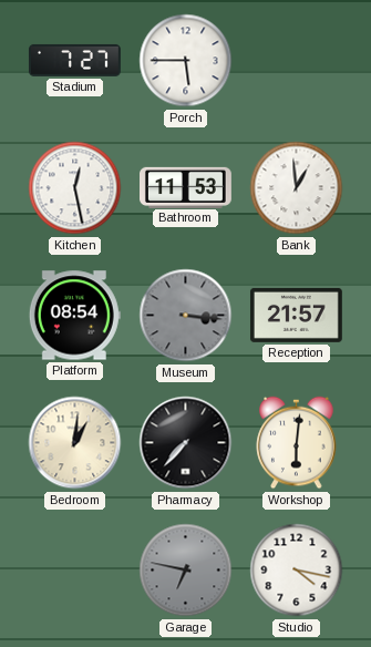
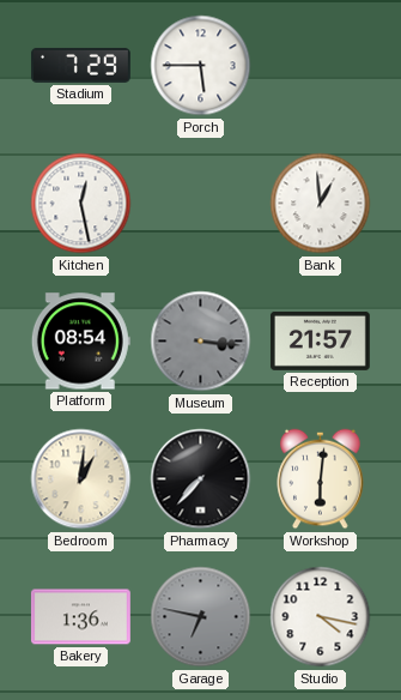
Stadium: 7:27 -> 7:29 (80, 65)
Bathroom: 11:53 -> none (186, 187)
Bakery: none -> 1:36 (80, 617)
